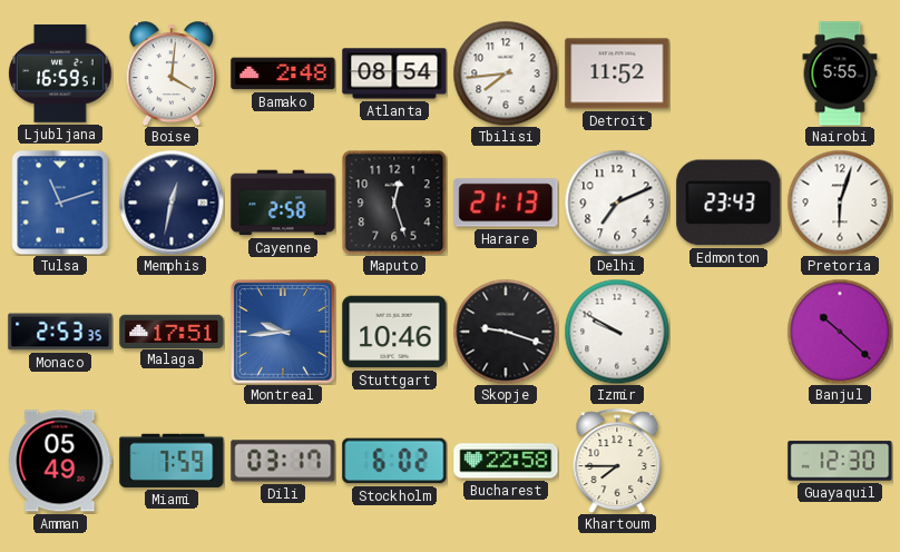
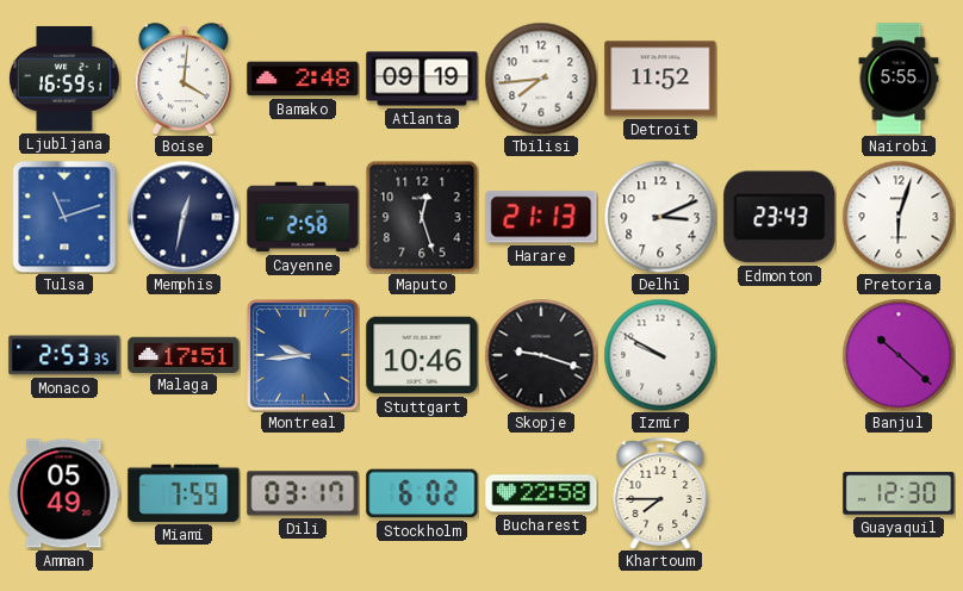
Atlanta: 08:54 -> 09:19 (422, 79)
Delhi: 7:11 -> 3:11 (660, 217)
